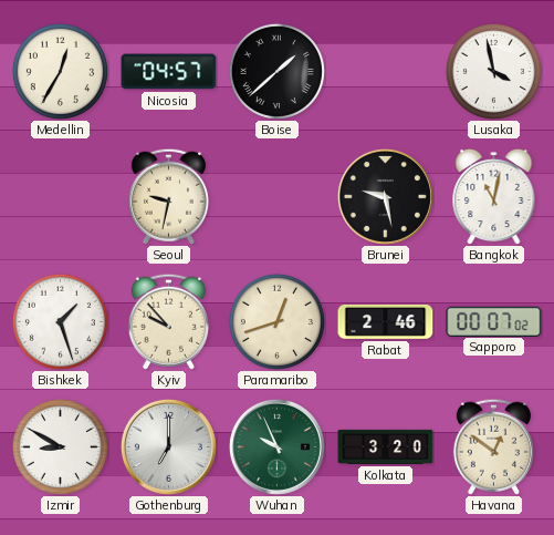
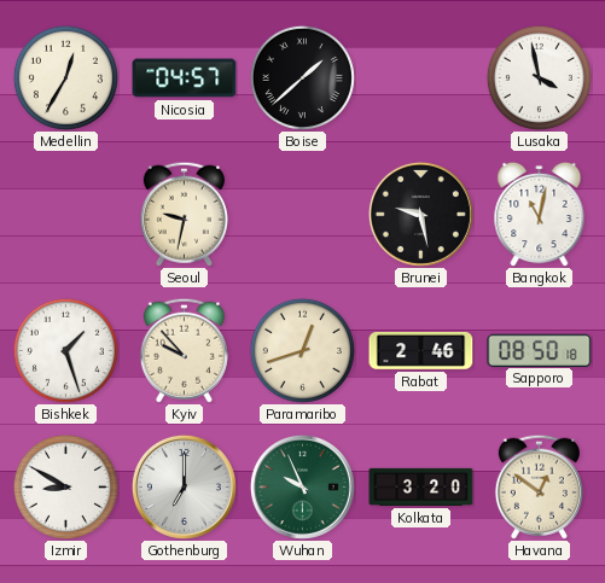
Sapporo: 00:07 -> 08:50 (540, 350)
